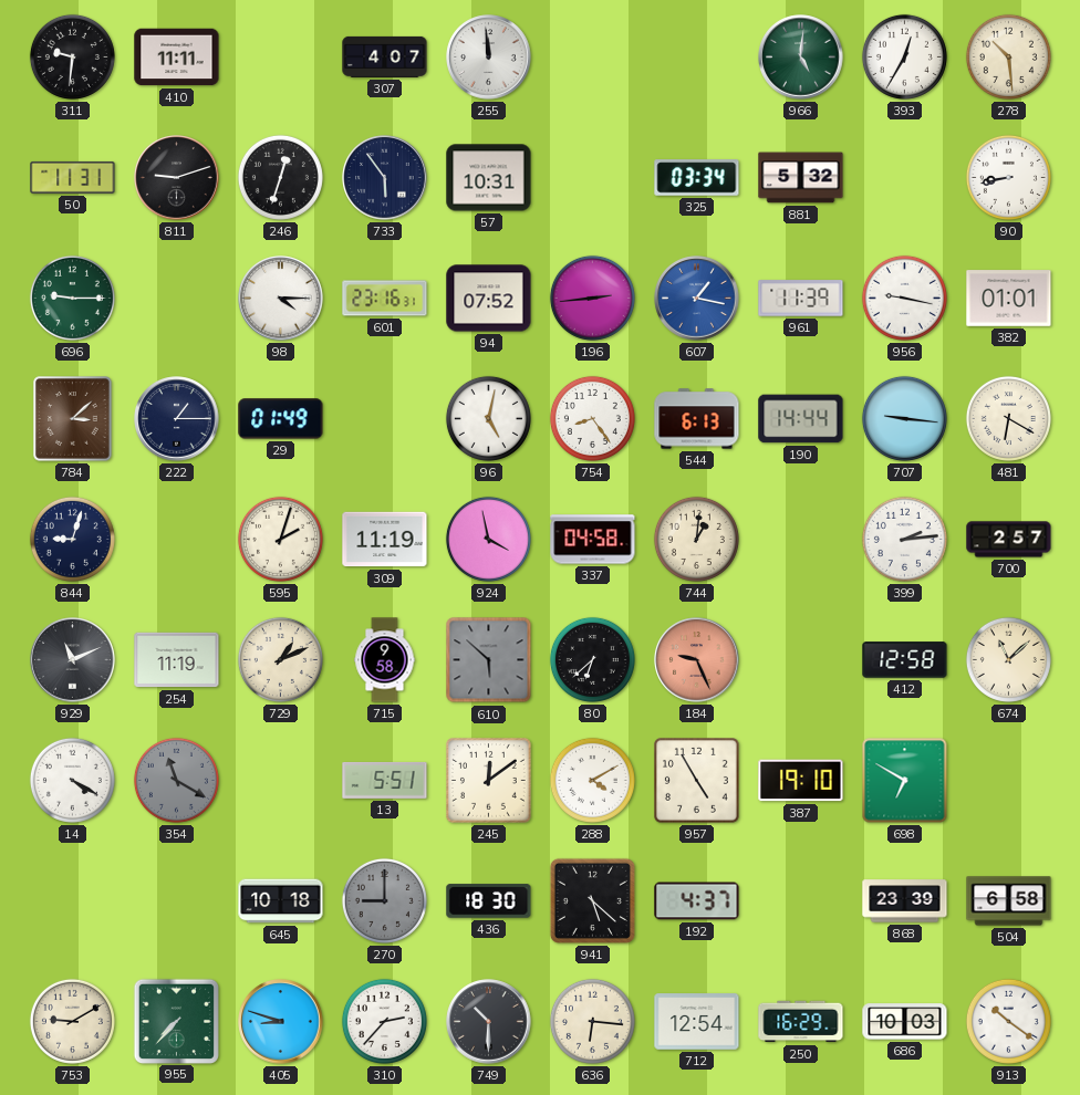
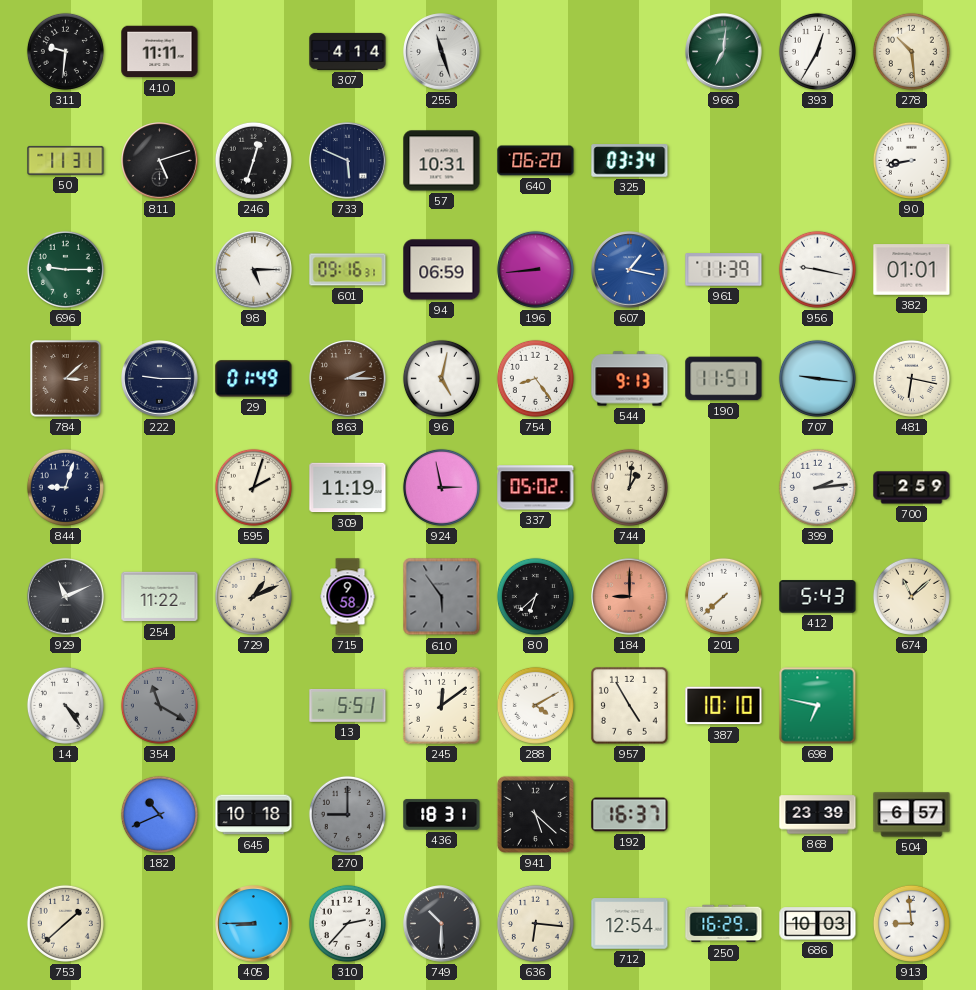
307: 4:07 -> 4:14 (348, 51)
255: 11:59 -> 11:27 (442, 52)
966: 5:01 -> 7:01 (724, 52)
811: 9:12 -> 5:12 (160, 161)
733: 5:54 -> 5:49 (348, 161)
640: none -> 06:20 (536, 161)
881: 5:32 -> none (801, 178)
98: 4:15 -> 5:15 (254, 270)
601: 23:16 -> 09:16 (348, 270)
94: 07:52 -> 06:59 (442, 270)
196: 2:44 -> 8:44 (535, 269)
222: 1:15 -> 9:15 (160, 379)
863: none -> 2:15 (348, 379)
544: 6:13 -> 9:13 (630, 379)
190: 14:44 -> 11:51 (724, 379)
481: 6:20 -> 6:17 (911, 378)
924: 3:58 -> 2:58 (441, 487)
337: 04:58 -> 05:02 (536, 488)
700: 2:57 -> 2:59 (912, 488)
254: 11:19 -> 11:22 (160, 597)
610: 5:52 -> 5:54 (442, 597)
184: 9:26 -> 9:00 (630, 597)
201: none -> 7:38 (723, 596)
412: 12:58 -> 5:43 (818, 597)
14: 4:20 -> 4:24 (65, 705)
387: 19:10 -> 10:10 (724, 706)
698: 6:50 -> 6:47 (818, 706)
182: none -> 10:41 (159, 814)
436: 18:30 -> 18:31 (442, 815)
192: 4:37 -> 16:37 (630, 815)
504: 6:58 -> 6:57 (912, 815)
753: 9:10 -> 1:38 (65, 923)
955: 7:37 -> none (176, 1021)
405: 8:48 -> 8:45 (254, 924)
913: 10:21 -> 8:59 (911, 923)
